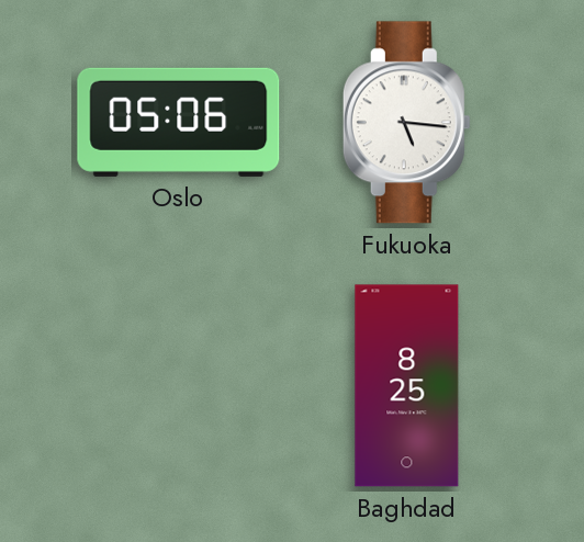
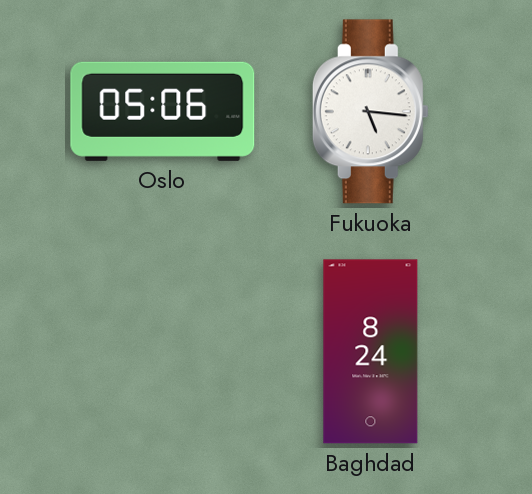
Baghdad: 8:25 -> 8:24 (371, 352)
